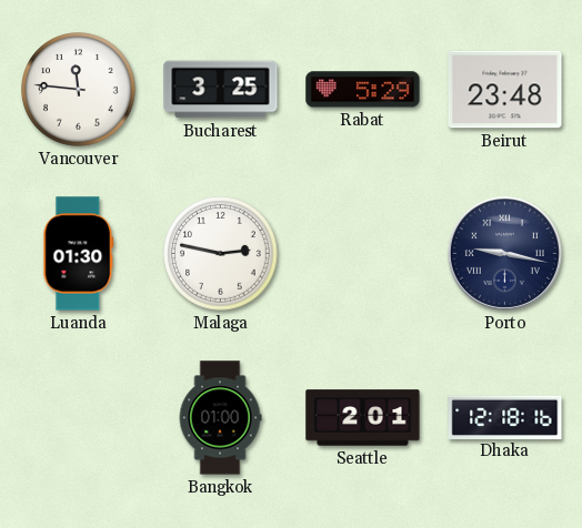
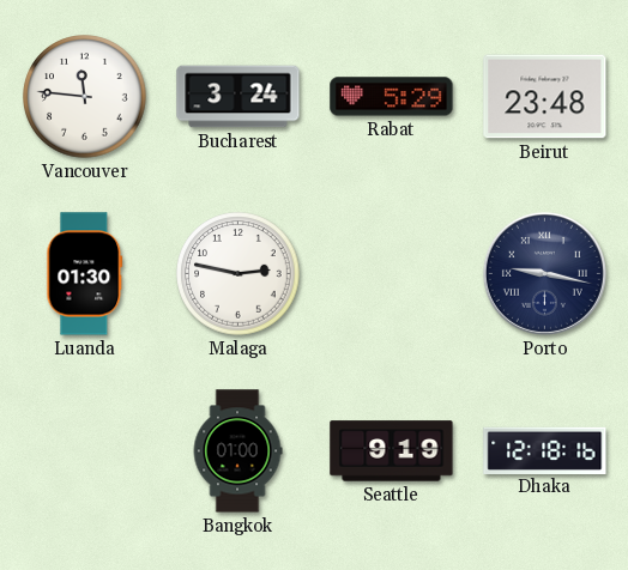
Bucharest: 3:25 -> 3:24 (238, 97)
Seattle: 2:01 -> 9:19 (392, 451)
